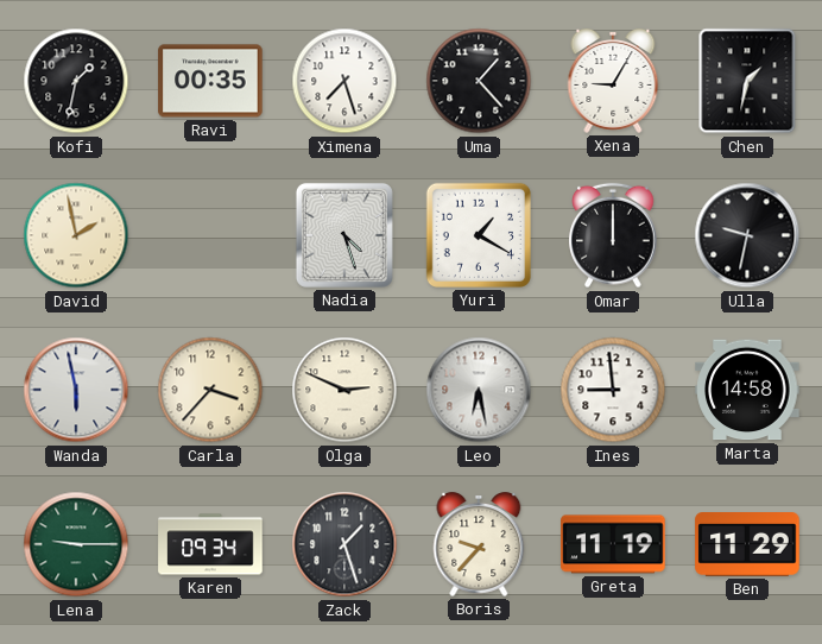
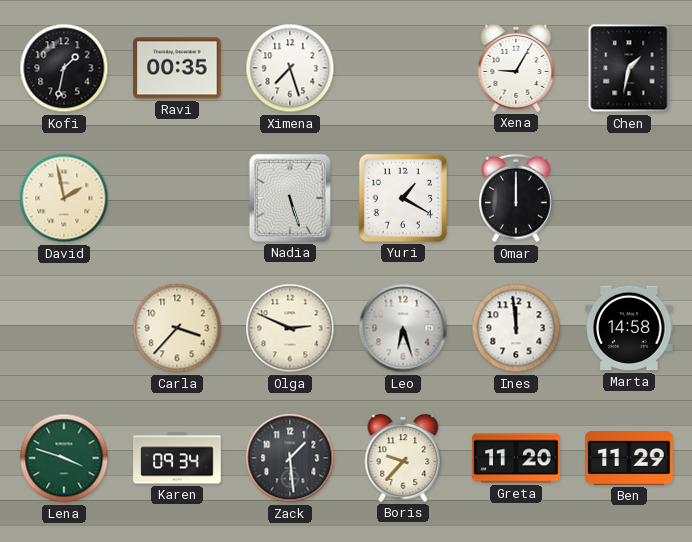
Uma: 1:23 -> none (479, 81)
Nadia: 4:27 -> 5:27 (290, 198)
Ulla: 9:32 -> none (747, 235)
Wanda: 5:58 -> none (76, 390)
Leo: 6:28 -> 6:27 (403, 328)
Ines: 8:59 -> 11:59 (516, 328)
Lena: 9:15 -> 3:48 (64, 458)
Zack: 1:27 -> 1:29 (290, 458)
Greta: 11:19 -> 11:20 (516, 458)
